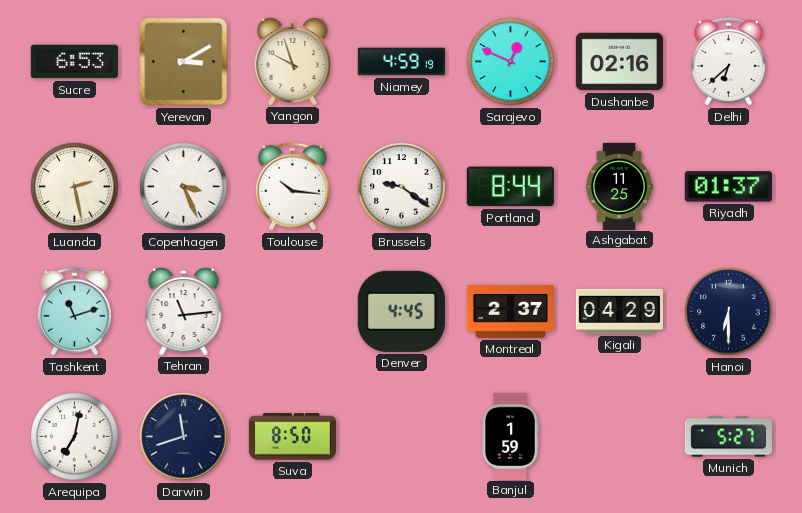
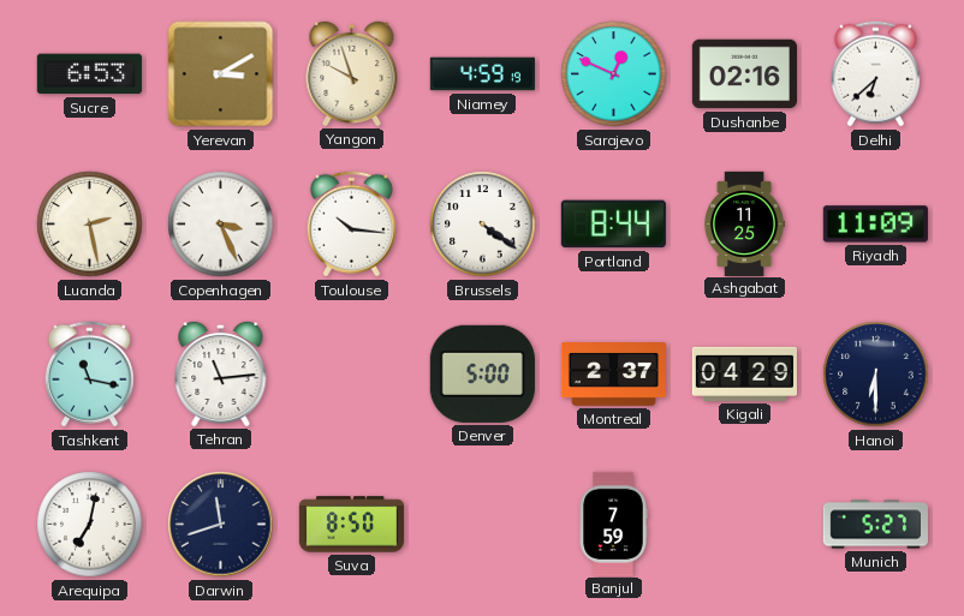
Brussels: 9:21 -> 4:21 (483, 225)
Riyadh: 01:37 -> 11:09 (875, 225)
Tashkent: 11:12 -> 11:17 (89, 375)
Denver: 4:45 -> 5:00 (482, 373)
Banjul: 1:59 -> 7:59 (613, 524)
